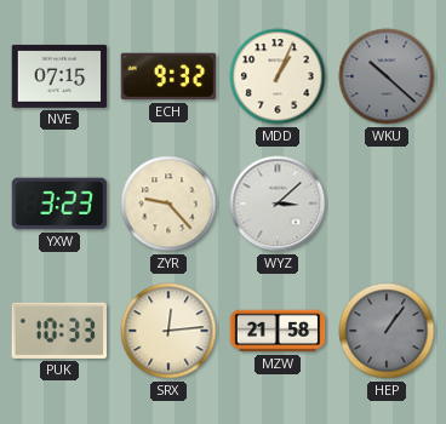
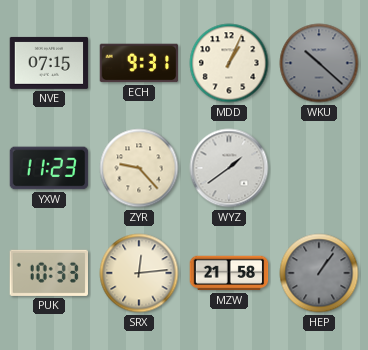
ECH: 9:32 -> 9:31 (139, 63)
YXW: 3:23 -> 11:23 (49, 168)
WYZ: 3:08 -> 1:39 (229, 168)
